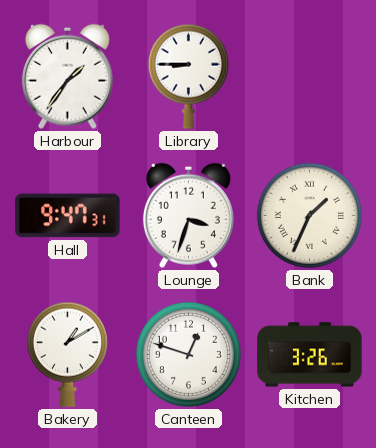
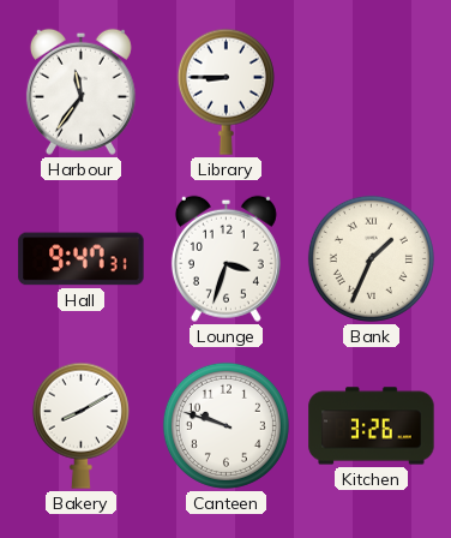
Harbour: 1:36 -> 11:36 (80, 91)
Bakery: 1:10 -> 8:10 (80, 425)
Canteen: 12:48 -> 9:48 (225, 425)
